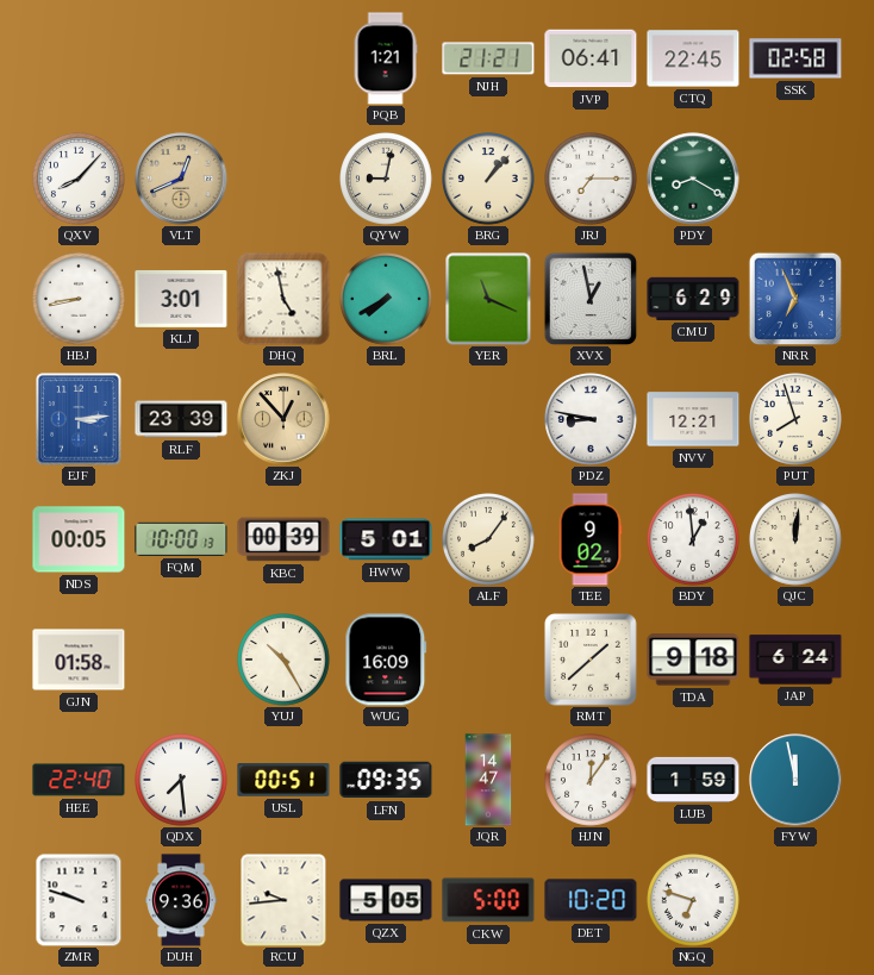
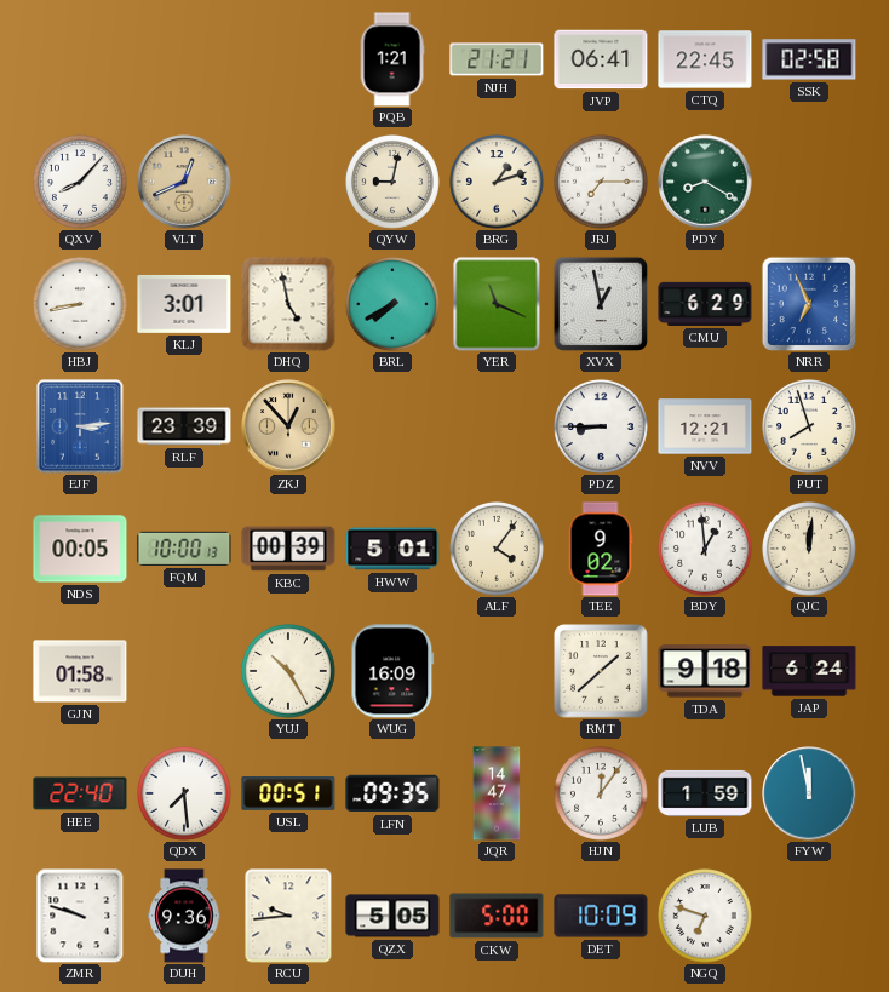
BRG: 1:07 -> 1:12 (498, 183)
PDZ: 8:47 -> 8:45 (602, 428)
ALF: 8:06 -> 4:06 (498, 550)
DET: 10:20 -> 10:09 (601, 916)
